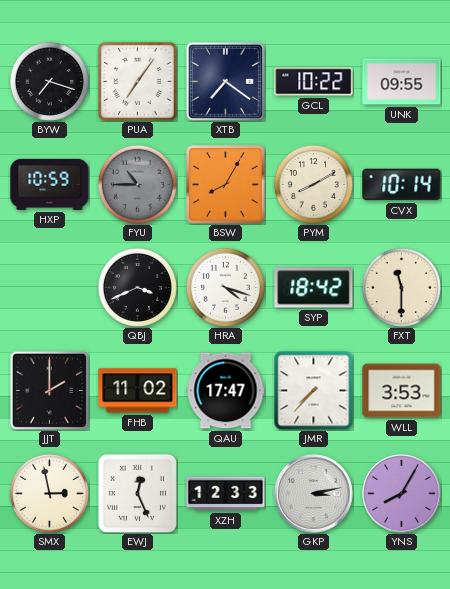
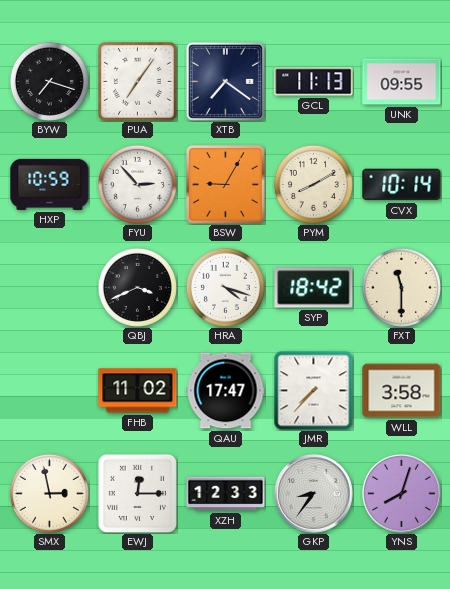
GCL: 10:22 -> 11:13 (314, 82)
FYU: 10:45 -> 2:53 (137, 184)
FYU dial: grey -> white (137, 184)
BSW: 8:05 -> 9:05 (225, 184)
JJT: 2:00 -> none (49, 390)
WLL: 3:53 -> 3:58 (402, 391)
EWJ: 12:26 -> 12:15 (137, 493)
GKP: 3:13 -> 8:36 (314, 494)
YNS: 8:05 -> 8:03 (402, 494)
